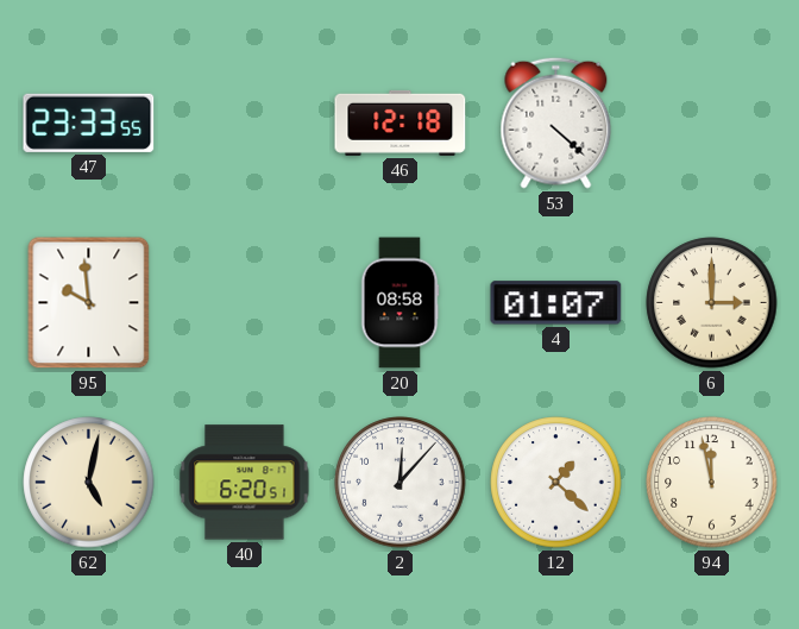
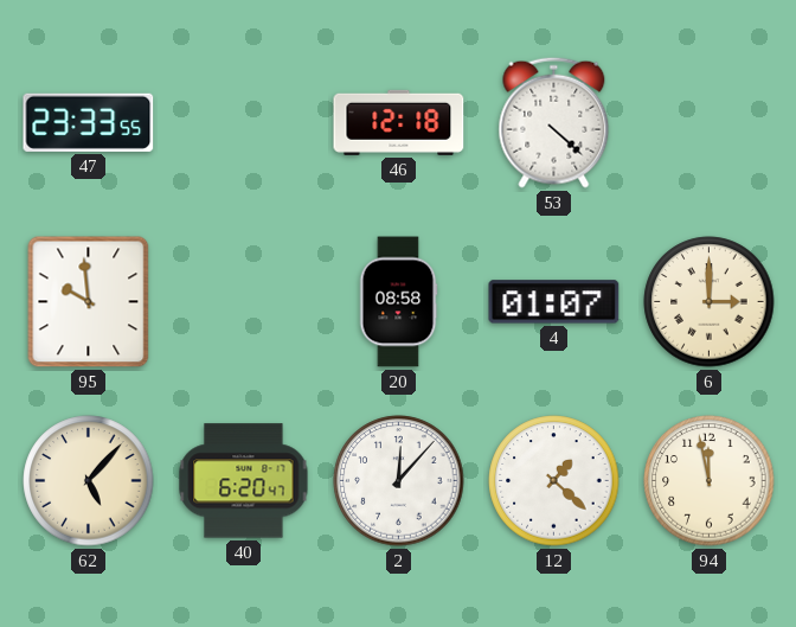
62: 5:02 -> 5:07 (89, 481)
40: 6:20:51 -> 6:20:47 (244, 481)
